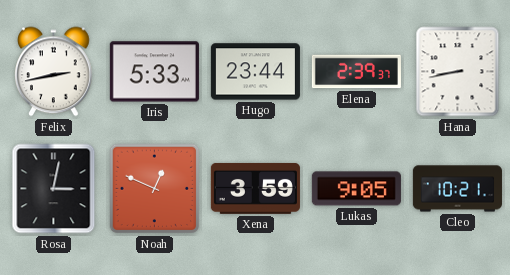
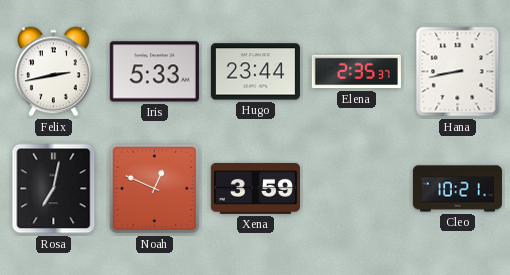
Elena: 2:39 -> 2:35 (356, 72)
Rosa: 3:02 -> 7:02 (54, 189)
Lukas: 9:05 -> none (356, 189)
